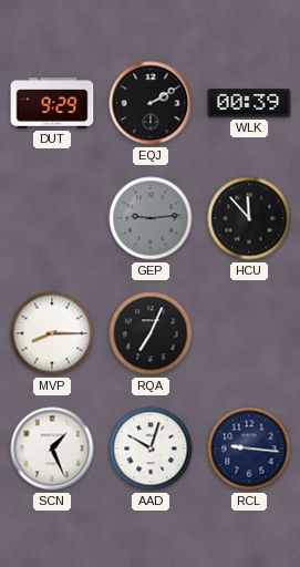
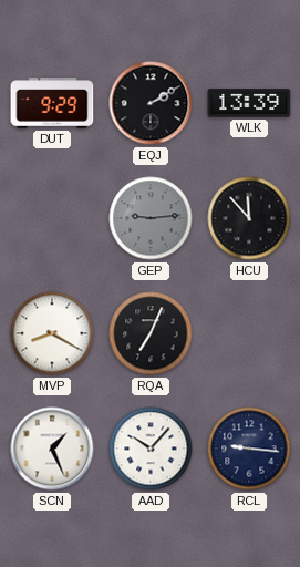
WLK: 00:39 -> 13:39 (249, 103)
MVP: 8:15 -> 8:20 (52, 333)
AAD: 10:03 -> 10:07 (151, 449)
